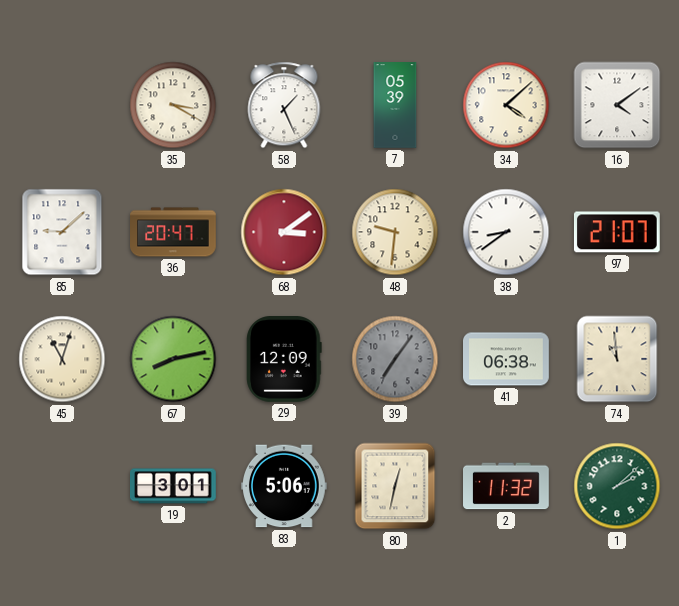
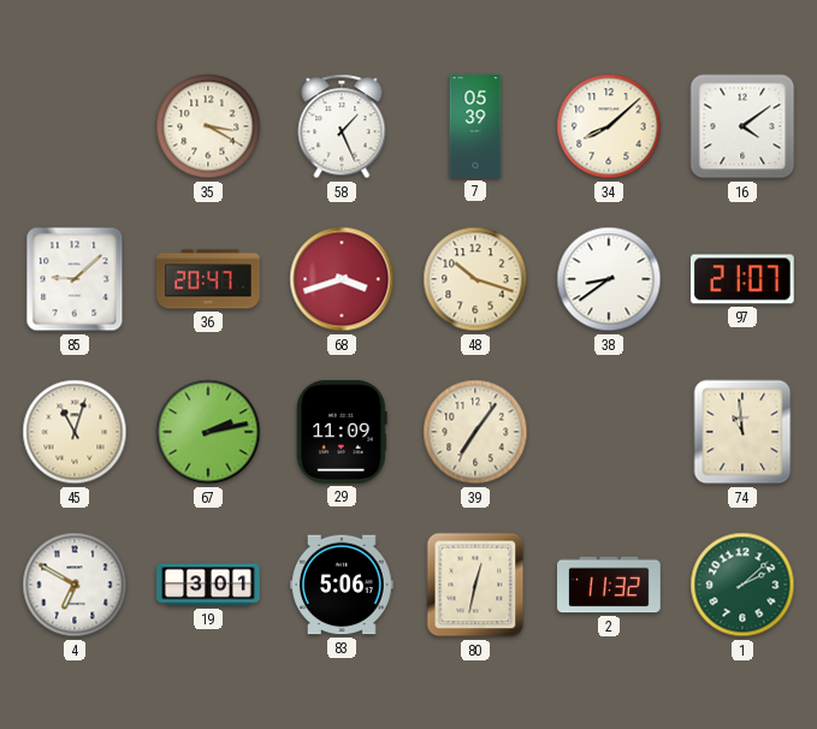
34: 4:08 -> 8:08 (609, 126)
68: 3:09 -> 3:42 (342, 279)
48: 9:31 -> 10:18 (475, 279)
67: 8:13 -> 2:13 (208, 432)
29: 12:09 -> 11:09 (342, 433)
39 dial: grey -> cream (475, 432)
41: 06:38 -> none (507, 359)
4: none -> 6:50 (75, 585)
